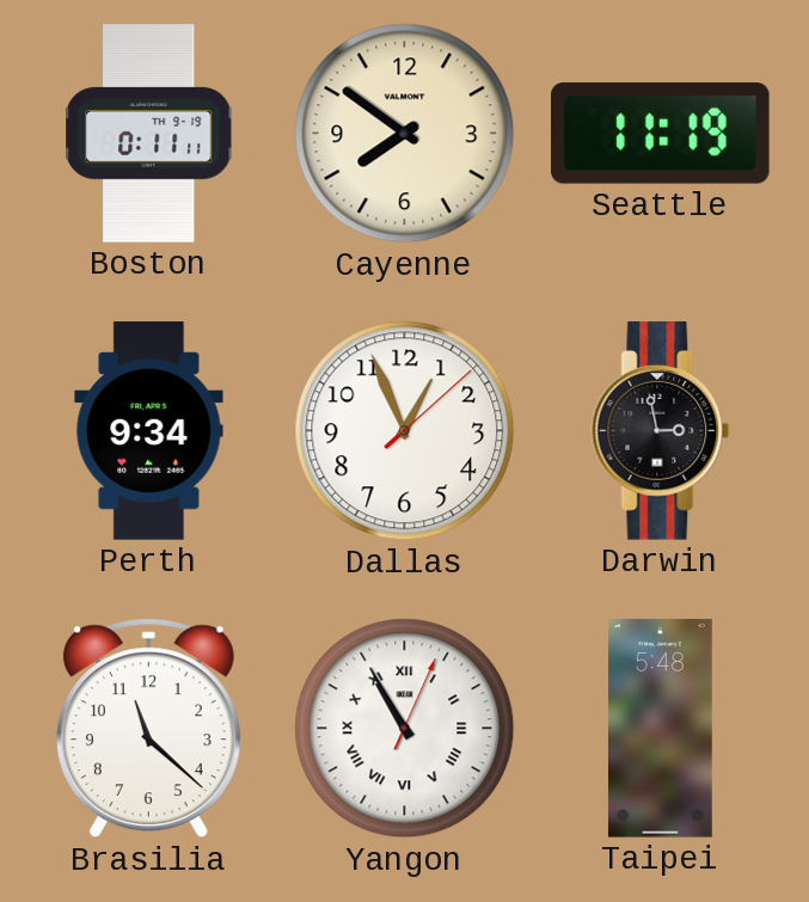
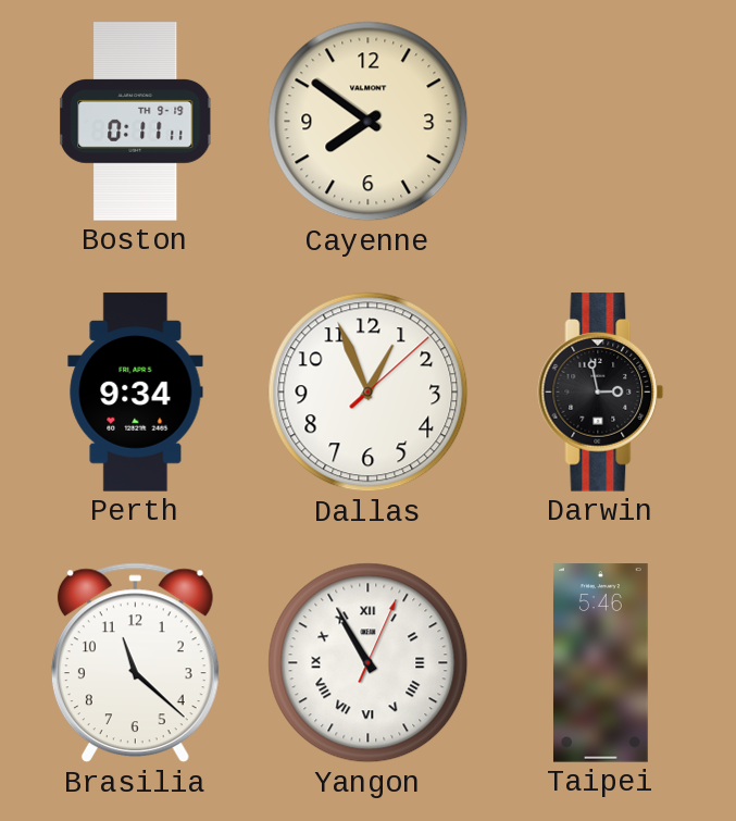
Seattle: 11:19 -> none (661, 134)
Taipei: 5:48 -> 5:46 (600, 663)
